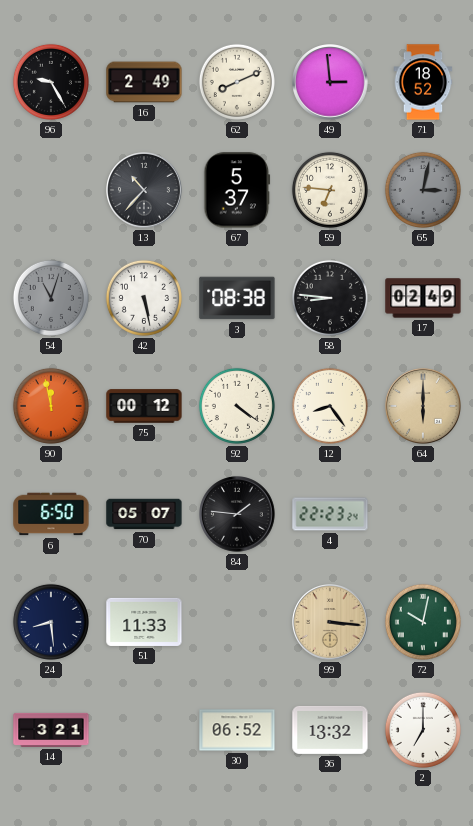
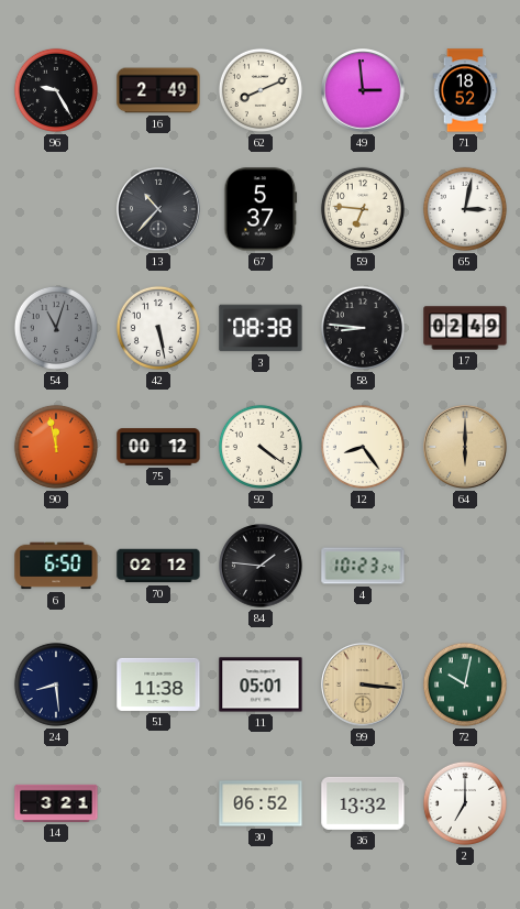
65 dial: grey -> white (465, 209)
70: 05:07 -> 02:12 (158, 566)
4: 22:23 -> 10:23 (363, 566)
51: 11:33 -> 11:38 (158, 685)
11: none -> 05:01 (261, 685)
